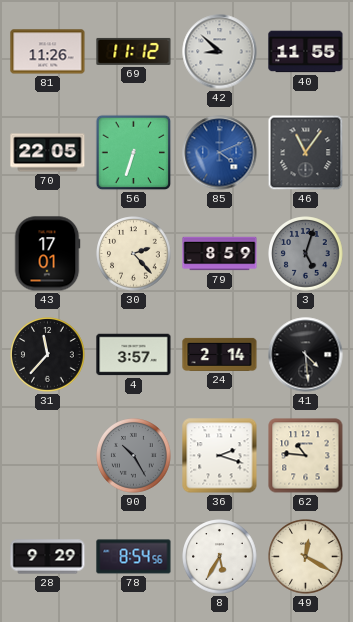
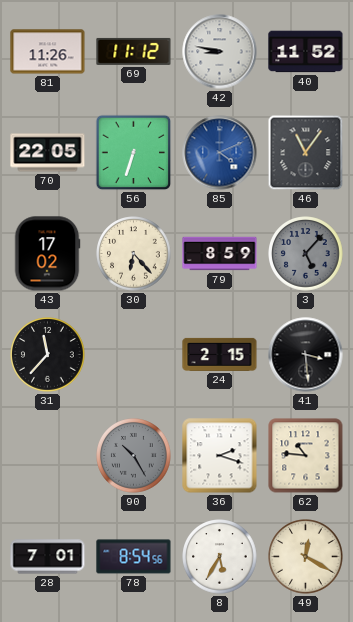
42: 8:52 -> 8:47 (220, 52)
40: 11:55 -> 11:52 (306, 52)
43: 17:01 -> 17:02 (47, 254)
30: 2:23 -> 6:23 (134, 254)
3: 5:03 -> 5:07 (306, 254)
4: 3:57 -> none (134, 355)
24: 2:14 -> 2:15 (220, 354)
41: 4:29 -> 3:29 (306, 355)
28: 9:29 -> 7:01 (48, 557)
